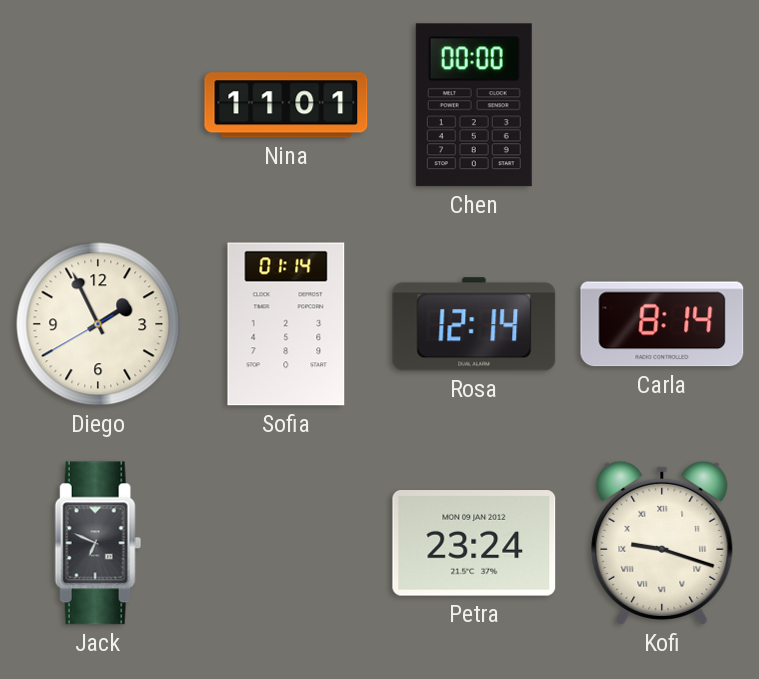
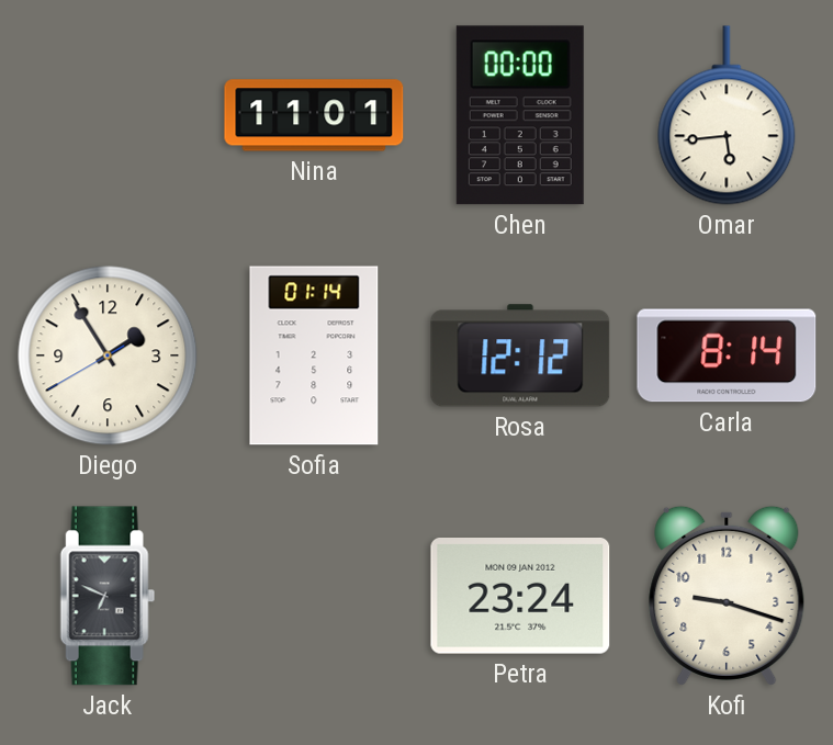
Omar: none -> 5:44 (727, 115)
Diego: 1:55 -> 1:54 (108, 355)
Rosa: 12:14 -> 12:12 (520, 355)
Kofi numerals: Roman -> Arabic (727, 596)
